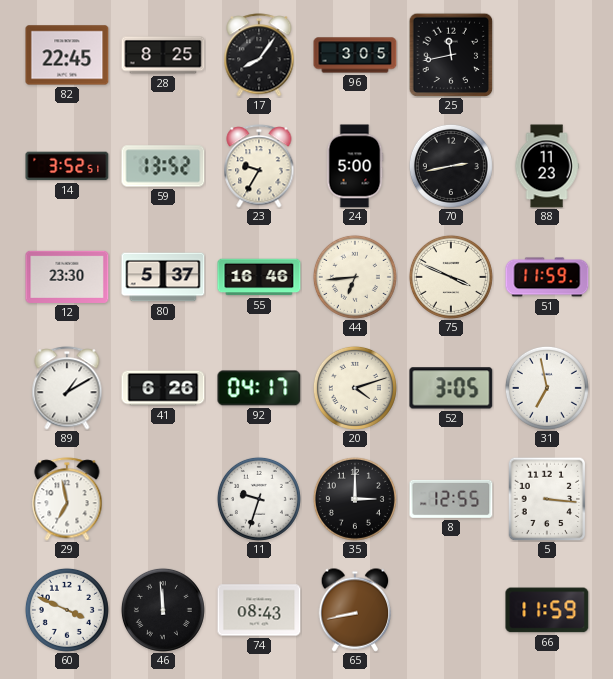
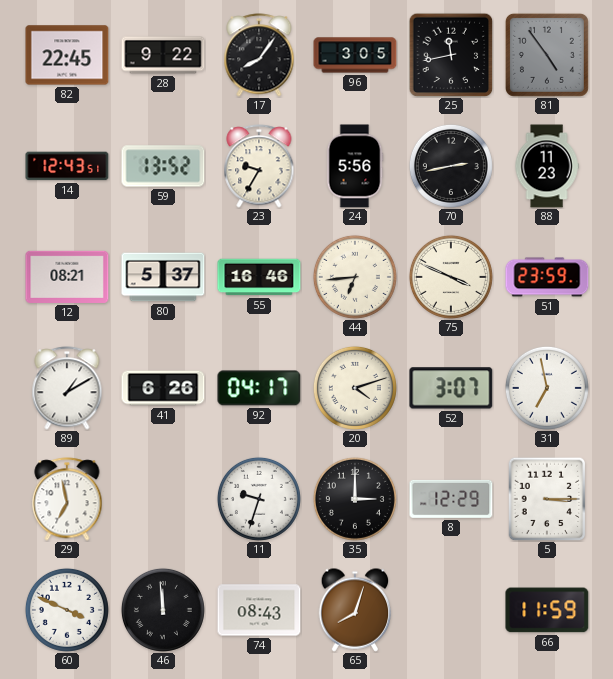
28: 8:25 -> 9:22 (163, 55)
81: none -> 4:54 (547, 55)
14: 3:52 -> 12:43 (67, 166)
24: 5:00 -> 5:56 (355, 166)
12: 23:30 -> 08:21 (67, 277)
51: 11:59 -> 23:59 (547, 277)
52: 3:05 -> 3:07 (451, 388)
8: 12:55 -> 12:29 (451, 499)
5: 3:16 -> 3:15 (547, 499)
65: 8:43 -> 8:03 (355, 610)
